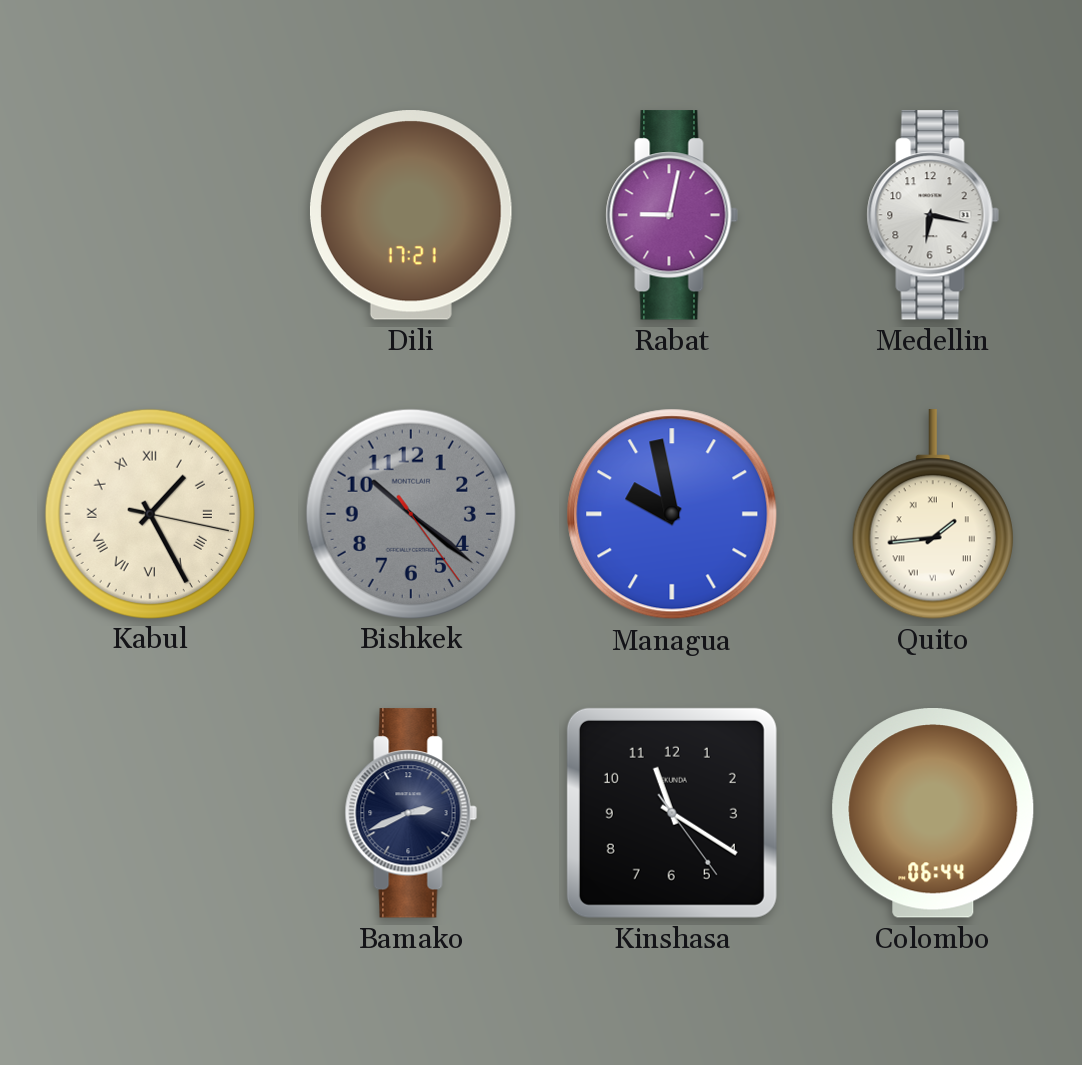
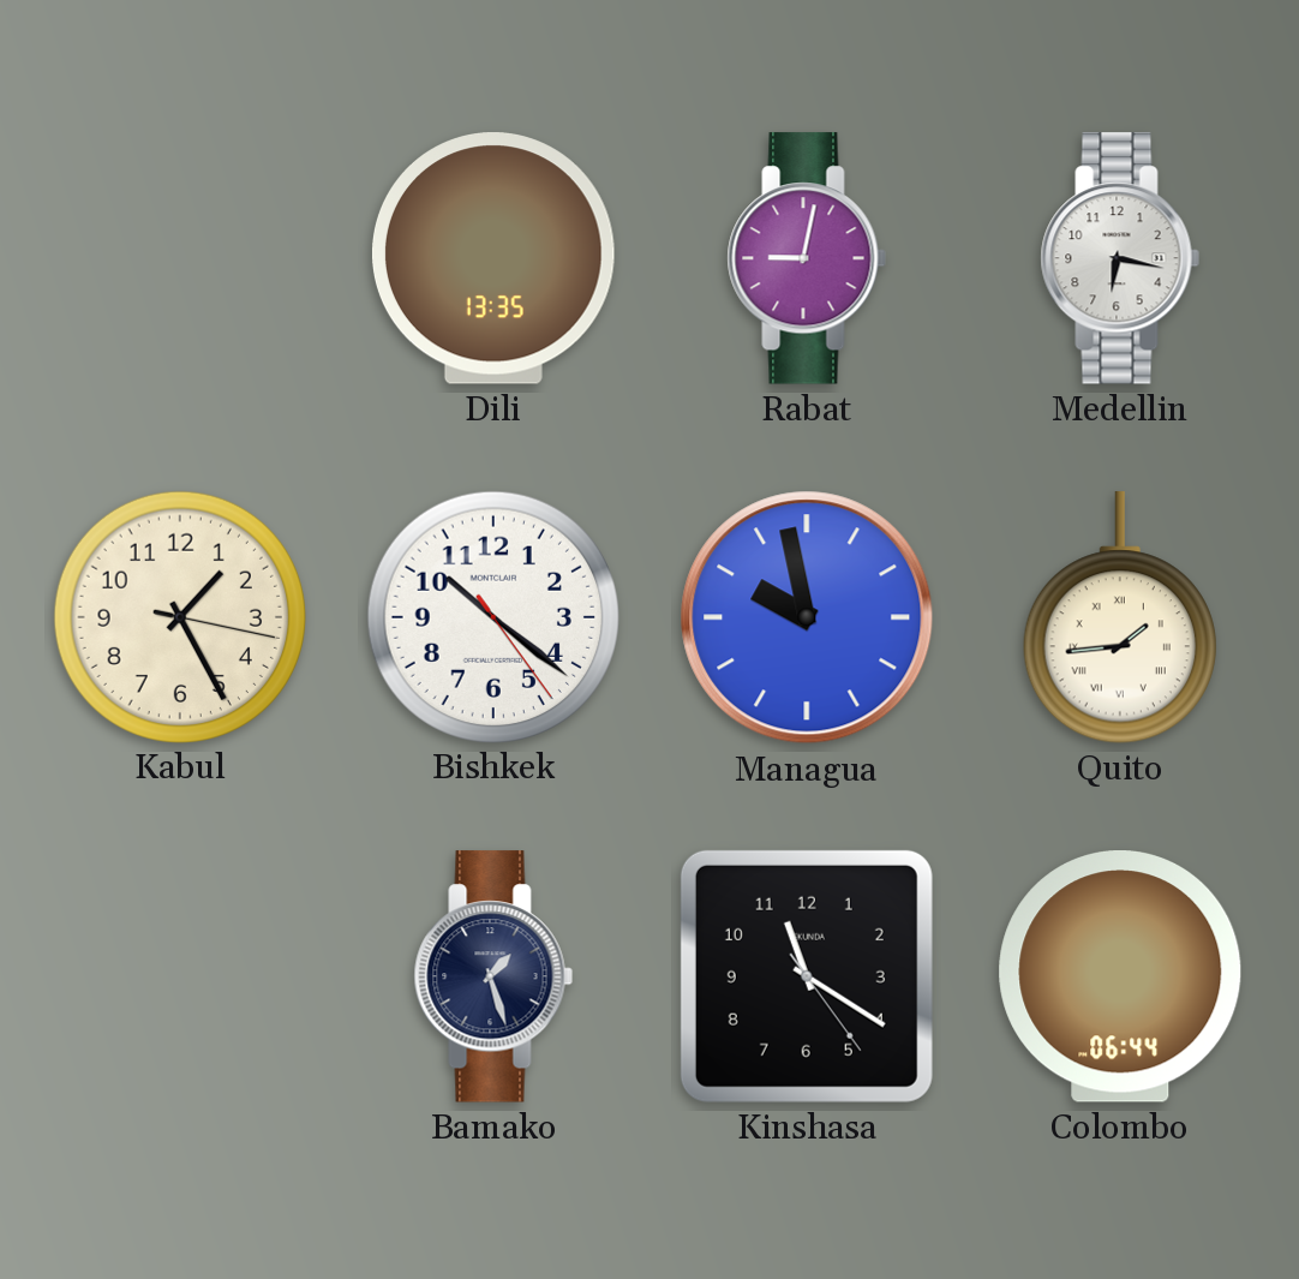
Dili: 17:21 -> 13:35 (493, 258)
Kabul numerals: Roman -> Arabic (179, 616)
Bishkek dial: grey -> white (492, 616)
Bamako: 2:41 -> 1:27 (493, 976)
